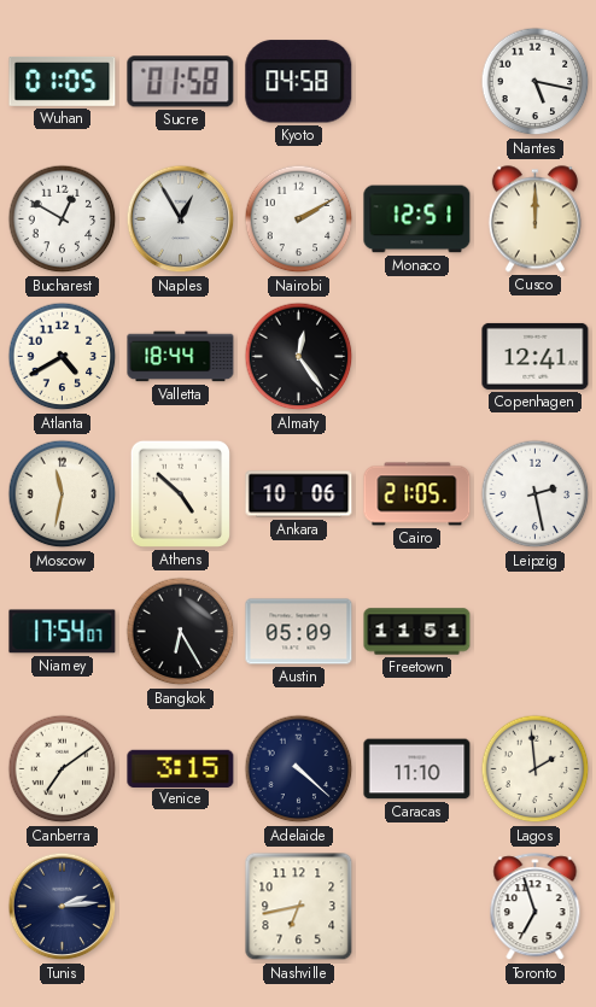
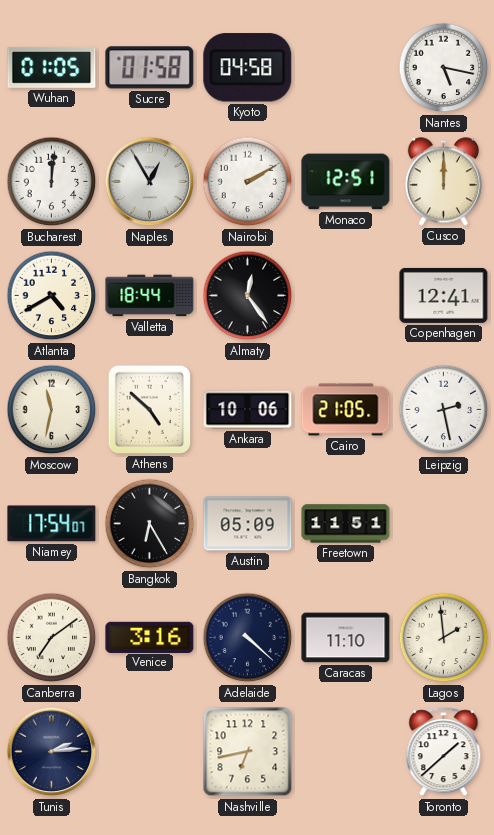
Bucharest: 12:50 -> 12:01 (52, 182)
Venice: 3:15 -> 3:16 (150, 637)
Toronto: 6:57 -> 1:38 (444, 752)
